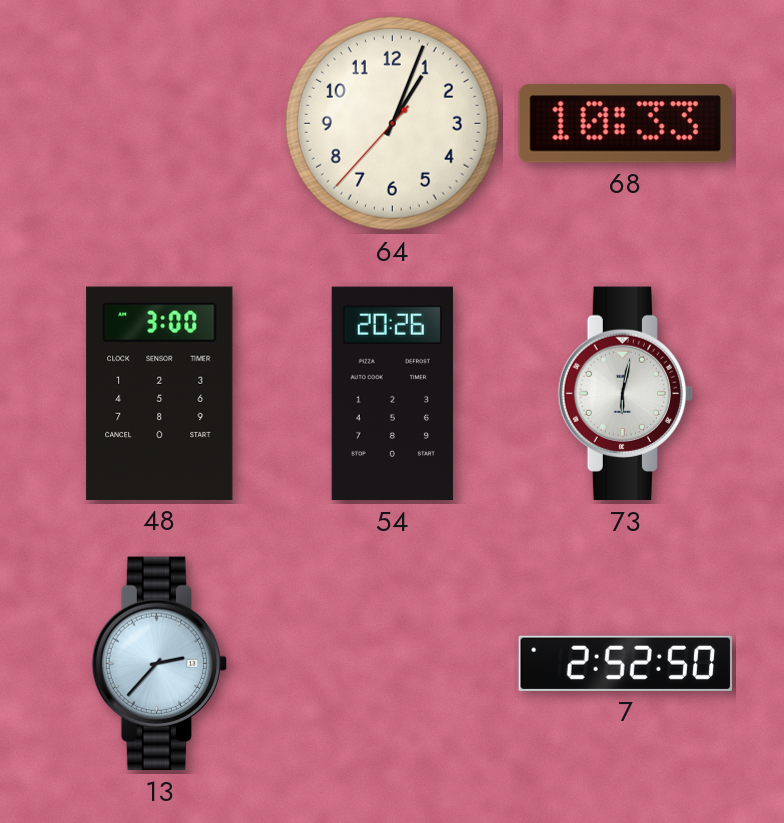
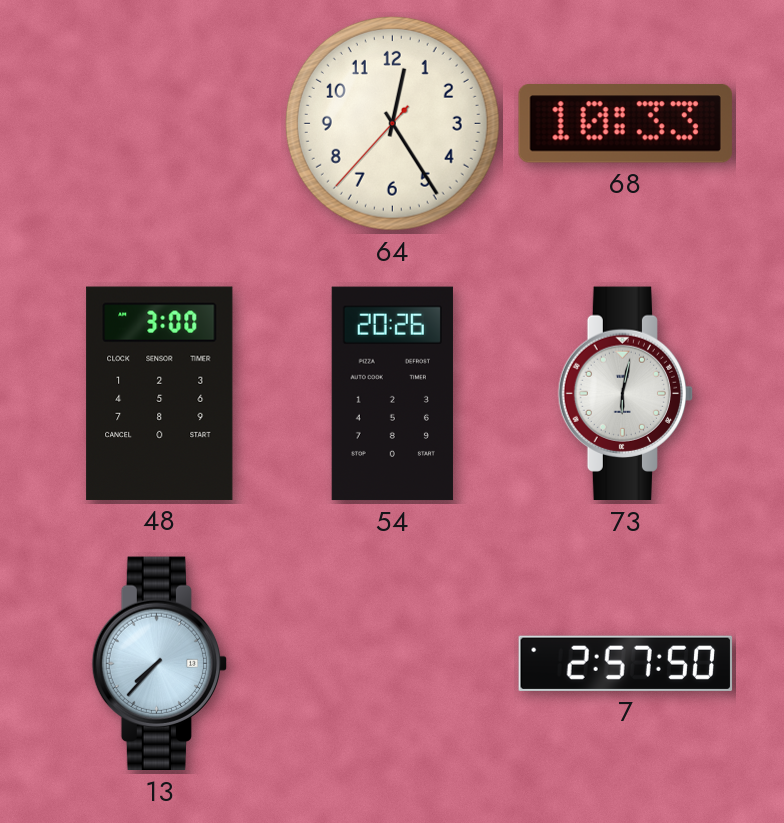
64: 1:03 -> 12:24 (392, 123)
13: 2:37 -> 7:37 (160, 664)
7: 2:52 -> 2:57 (626, 663)
